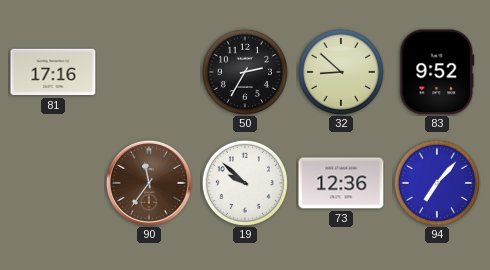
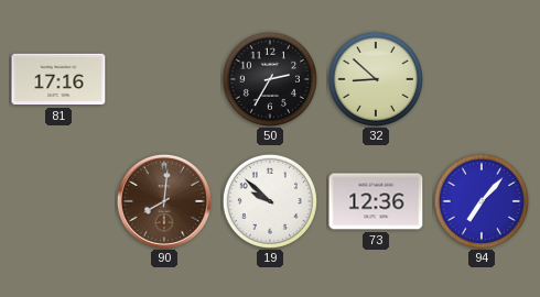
83: 9:52 -> none (437, 72)
90: 11:36 -> 8:01 (164, 201)
